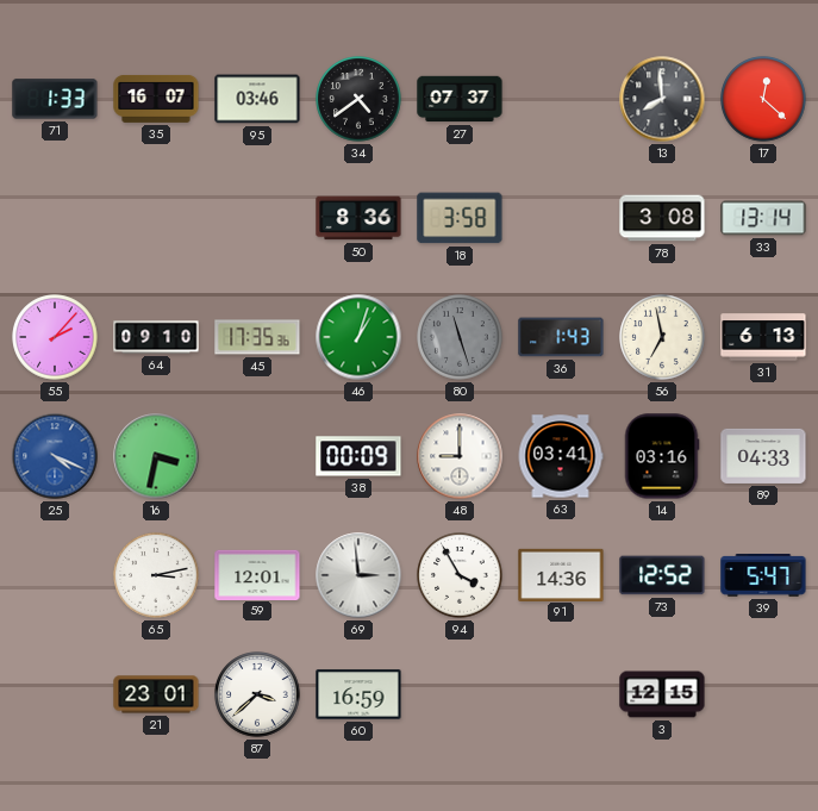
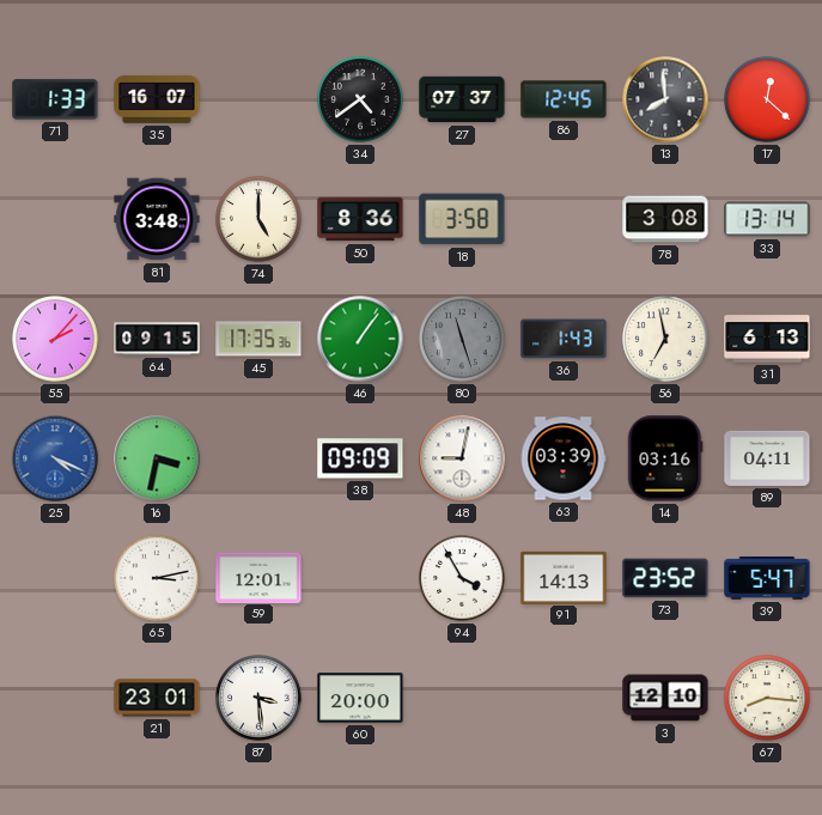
95: 03:46 -> none (257, 99)
86: none -> 12:45 (564, 99)
81: none -> 3:48 (157, 219)
74: none -> 5:00 (258, 219)
64: 09:10 -> 09:15 (157, 339)
46: 1:03 -> 1:06 (360, 339)
38: 00:09 -> 09:09 (360, 458)
48: 9:00 -> 9:02 (462, 458)
63: 03:41 -> 03:39 (564, 458)
89: 04:33 -> 04:11 (767, 458)
69: 2:59 -> none (358, 575)
91: 14:36 -> 14:13 (564, 577)
73: 12:52 -> 23:52 (665, 578)
87: 3:38 -> 3:29 (258, 698)
60: 16:59 -> 20:00 (360, 698)
3: 12:15 -> 12:10 (665, 698)
67: none -> 8:16 (767, 698)
